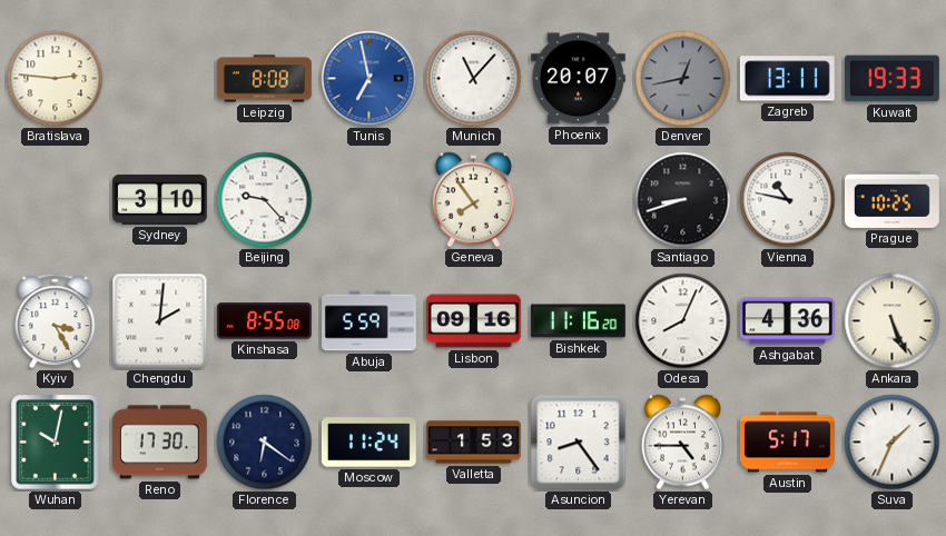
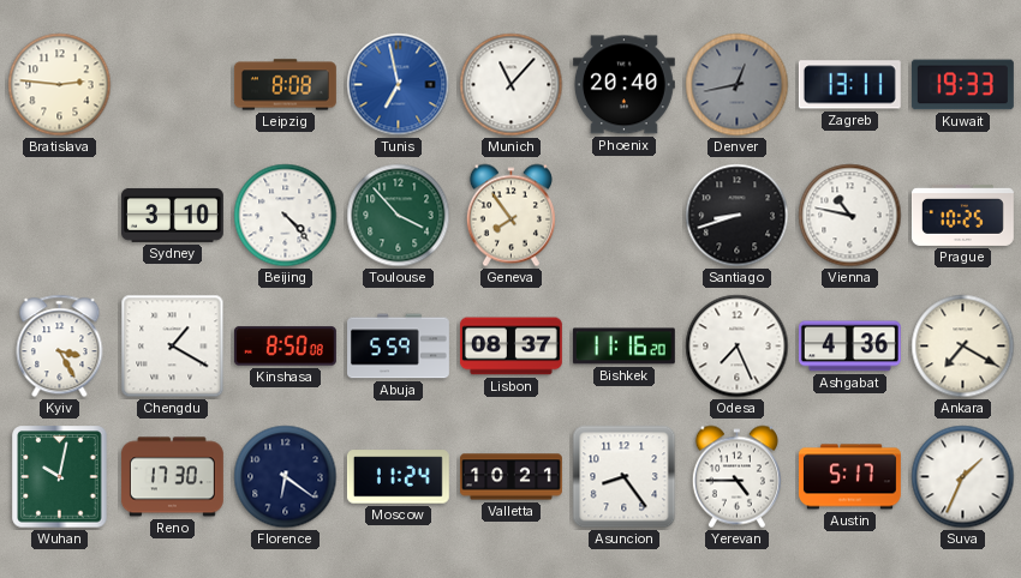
Phoenix: 20:07 -> 20:40 (623, 85)
Beijing: 9:23 -> 4:23 (286, 216)
Toulouse: none -> 3:53 (399, 216)
Chengdu: 2:01 -> 1:20 (173, 347)
Kinshasa: 8:55 -> 8:50 (285, 347)
Lisbon: 09:16 -> 08:37 (510, 347)
Odesa: 8:04 -> 7:26 (738, 347)
Ankara: 5:26 -> 7:20 (963, 347)
Valletta: 1:53 -> 10:21 (512, 477)
